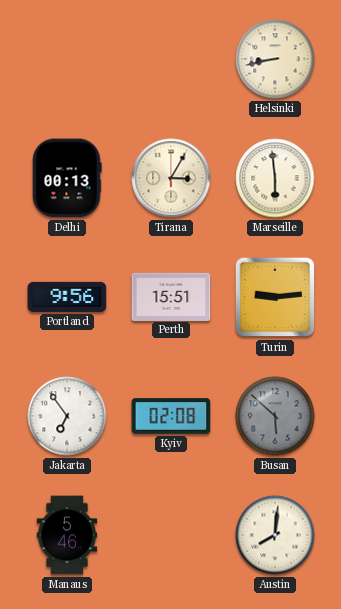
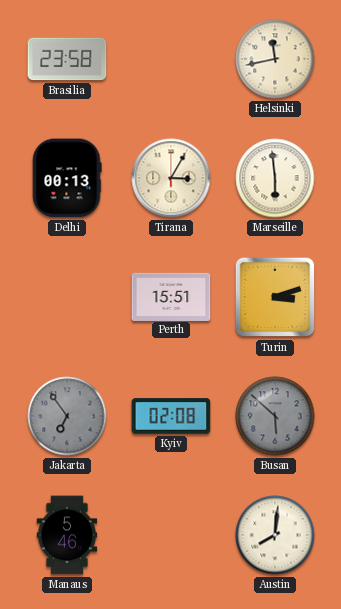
Brasilia: none -> 23:58 (67, 59)
Helsinki: 8:43 -> 11:43 (275, 59)
Portland: 9:56 -> none (67, 297)
Turin: 9:14 -> 3:12 (275, 297)
Jakarta dial: white -> grey (67, 416)
